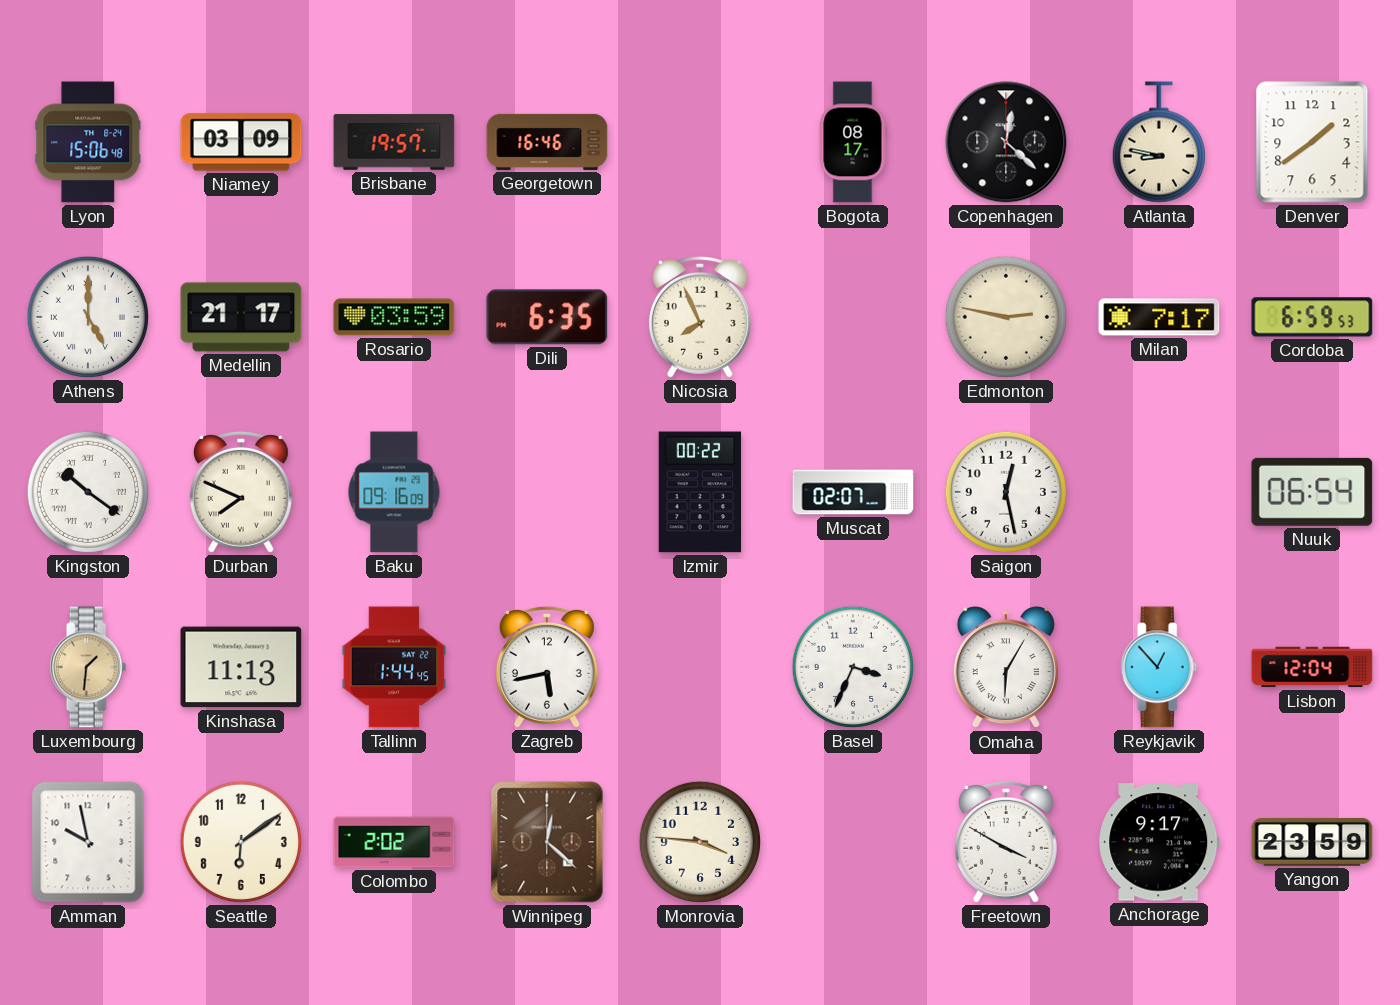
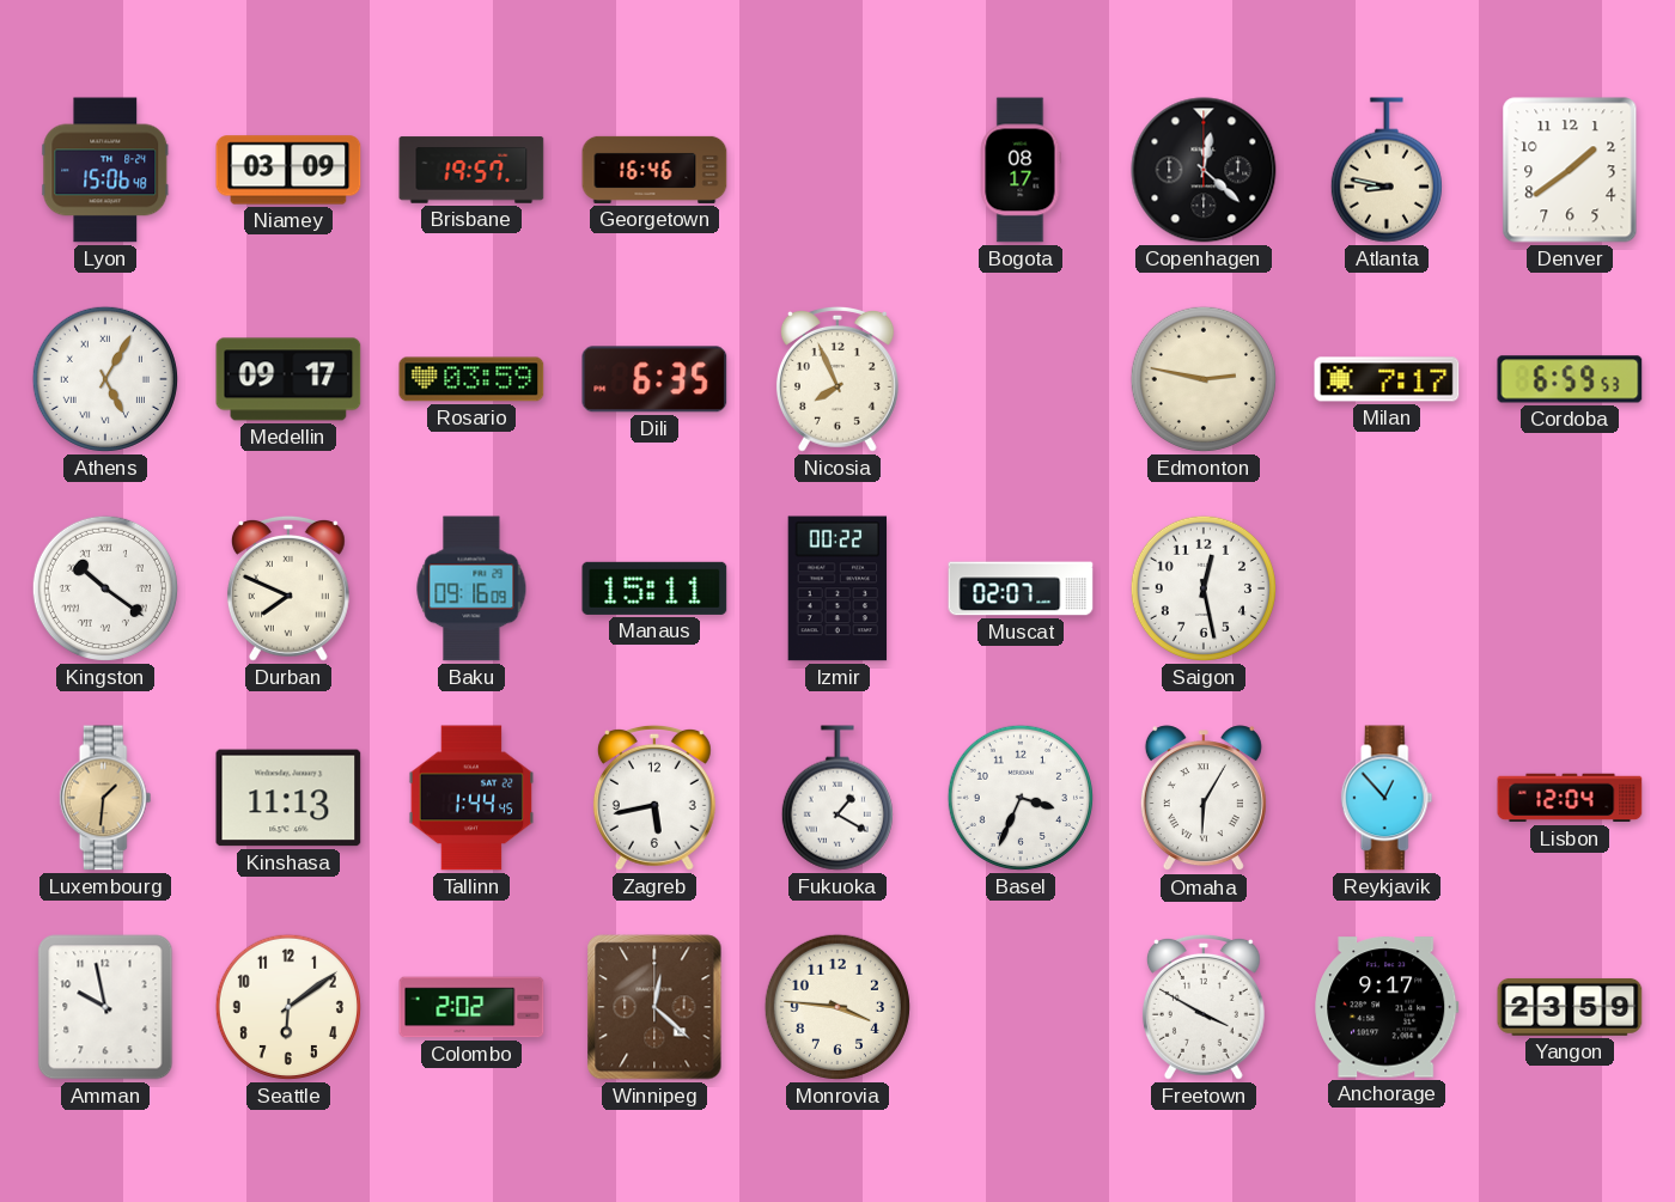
Athens: 5:00 -> 5:05 (105, 379)
Medellin: 21:17 -> 09:17 (288, 379)
Manaus: none -> 15:11 (654, 588)
Nuuk: 06:54 -> none (1312, 492)
Fukuoka: none -> 1:20 (837, 798)
